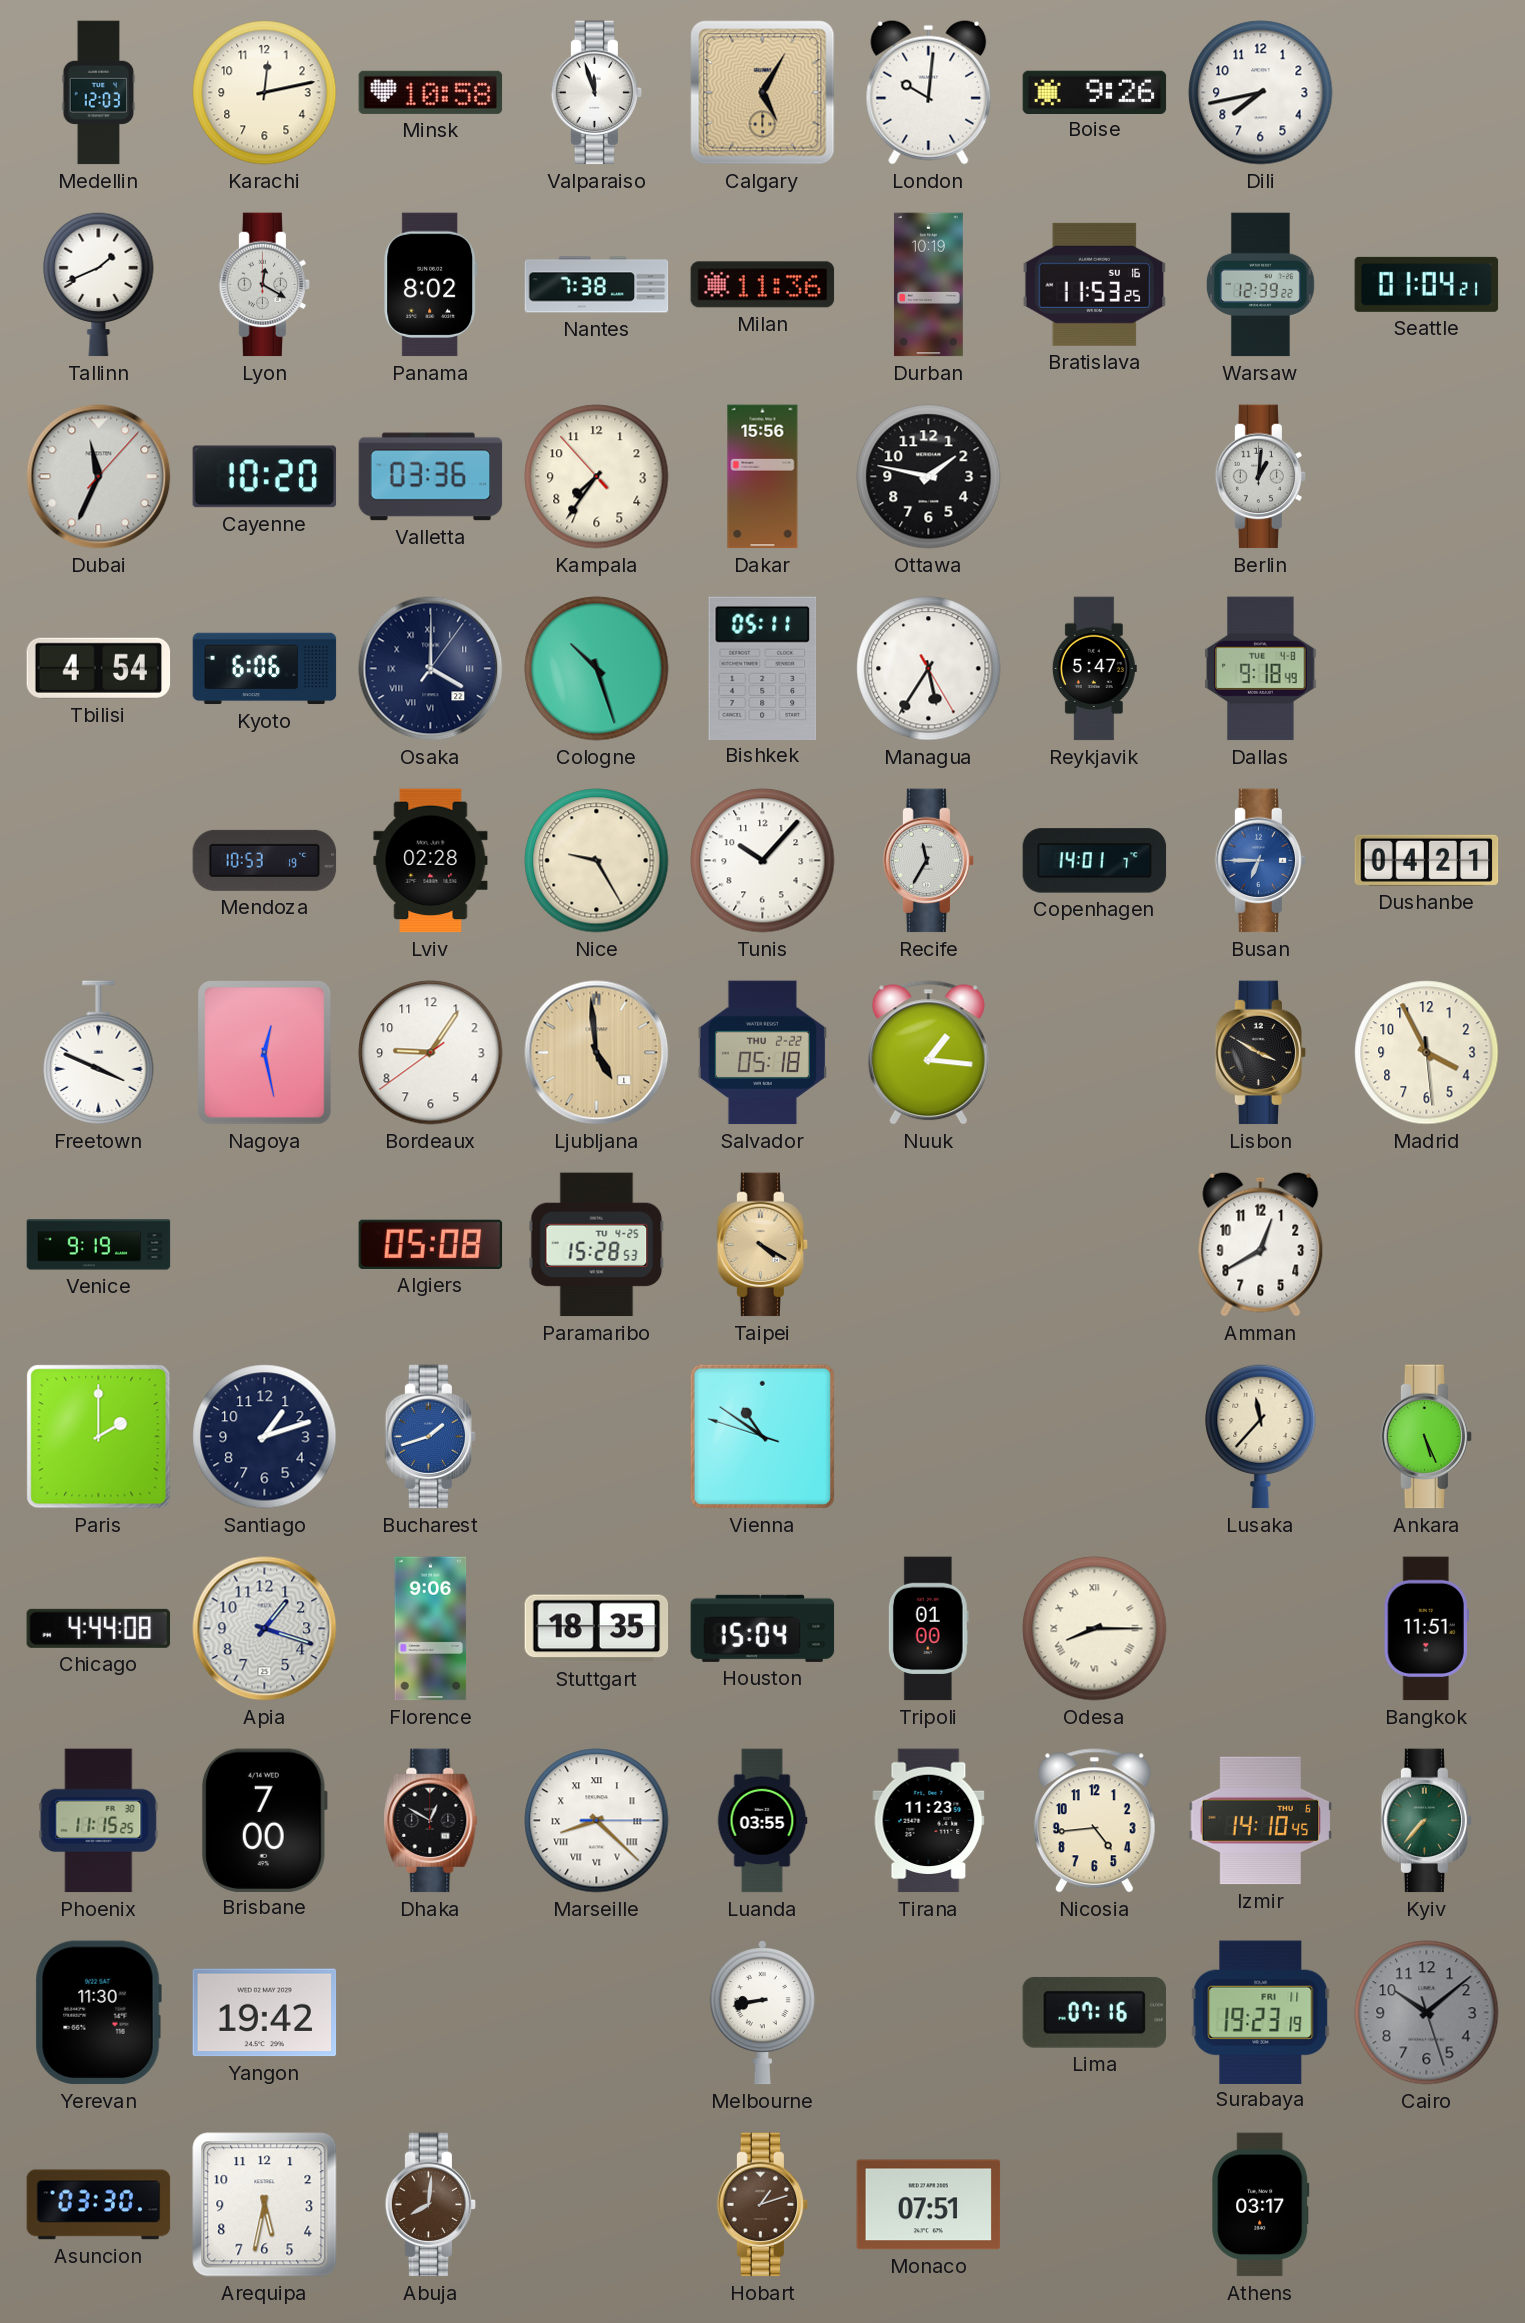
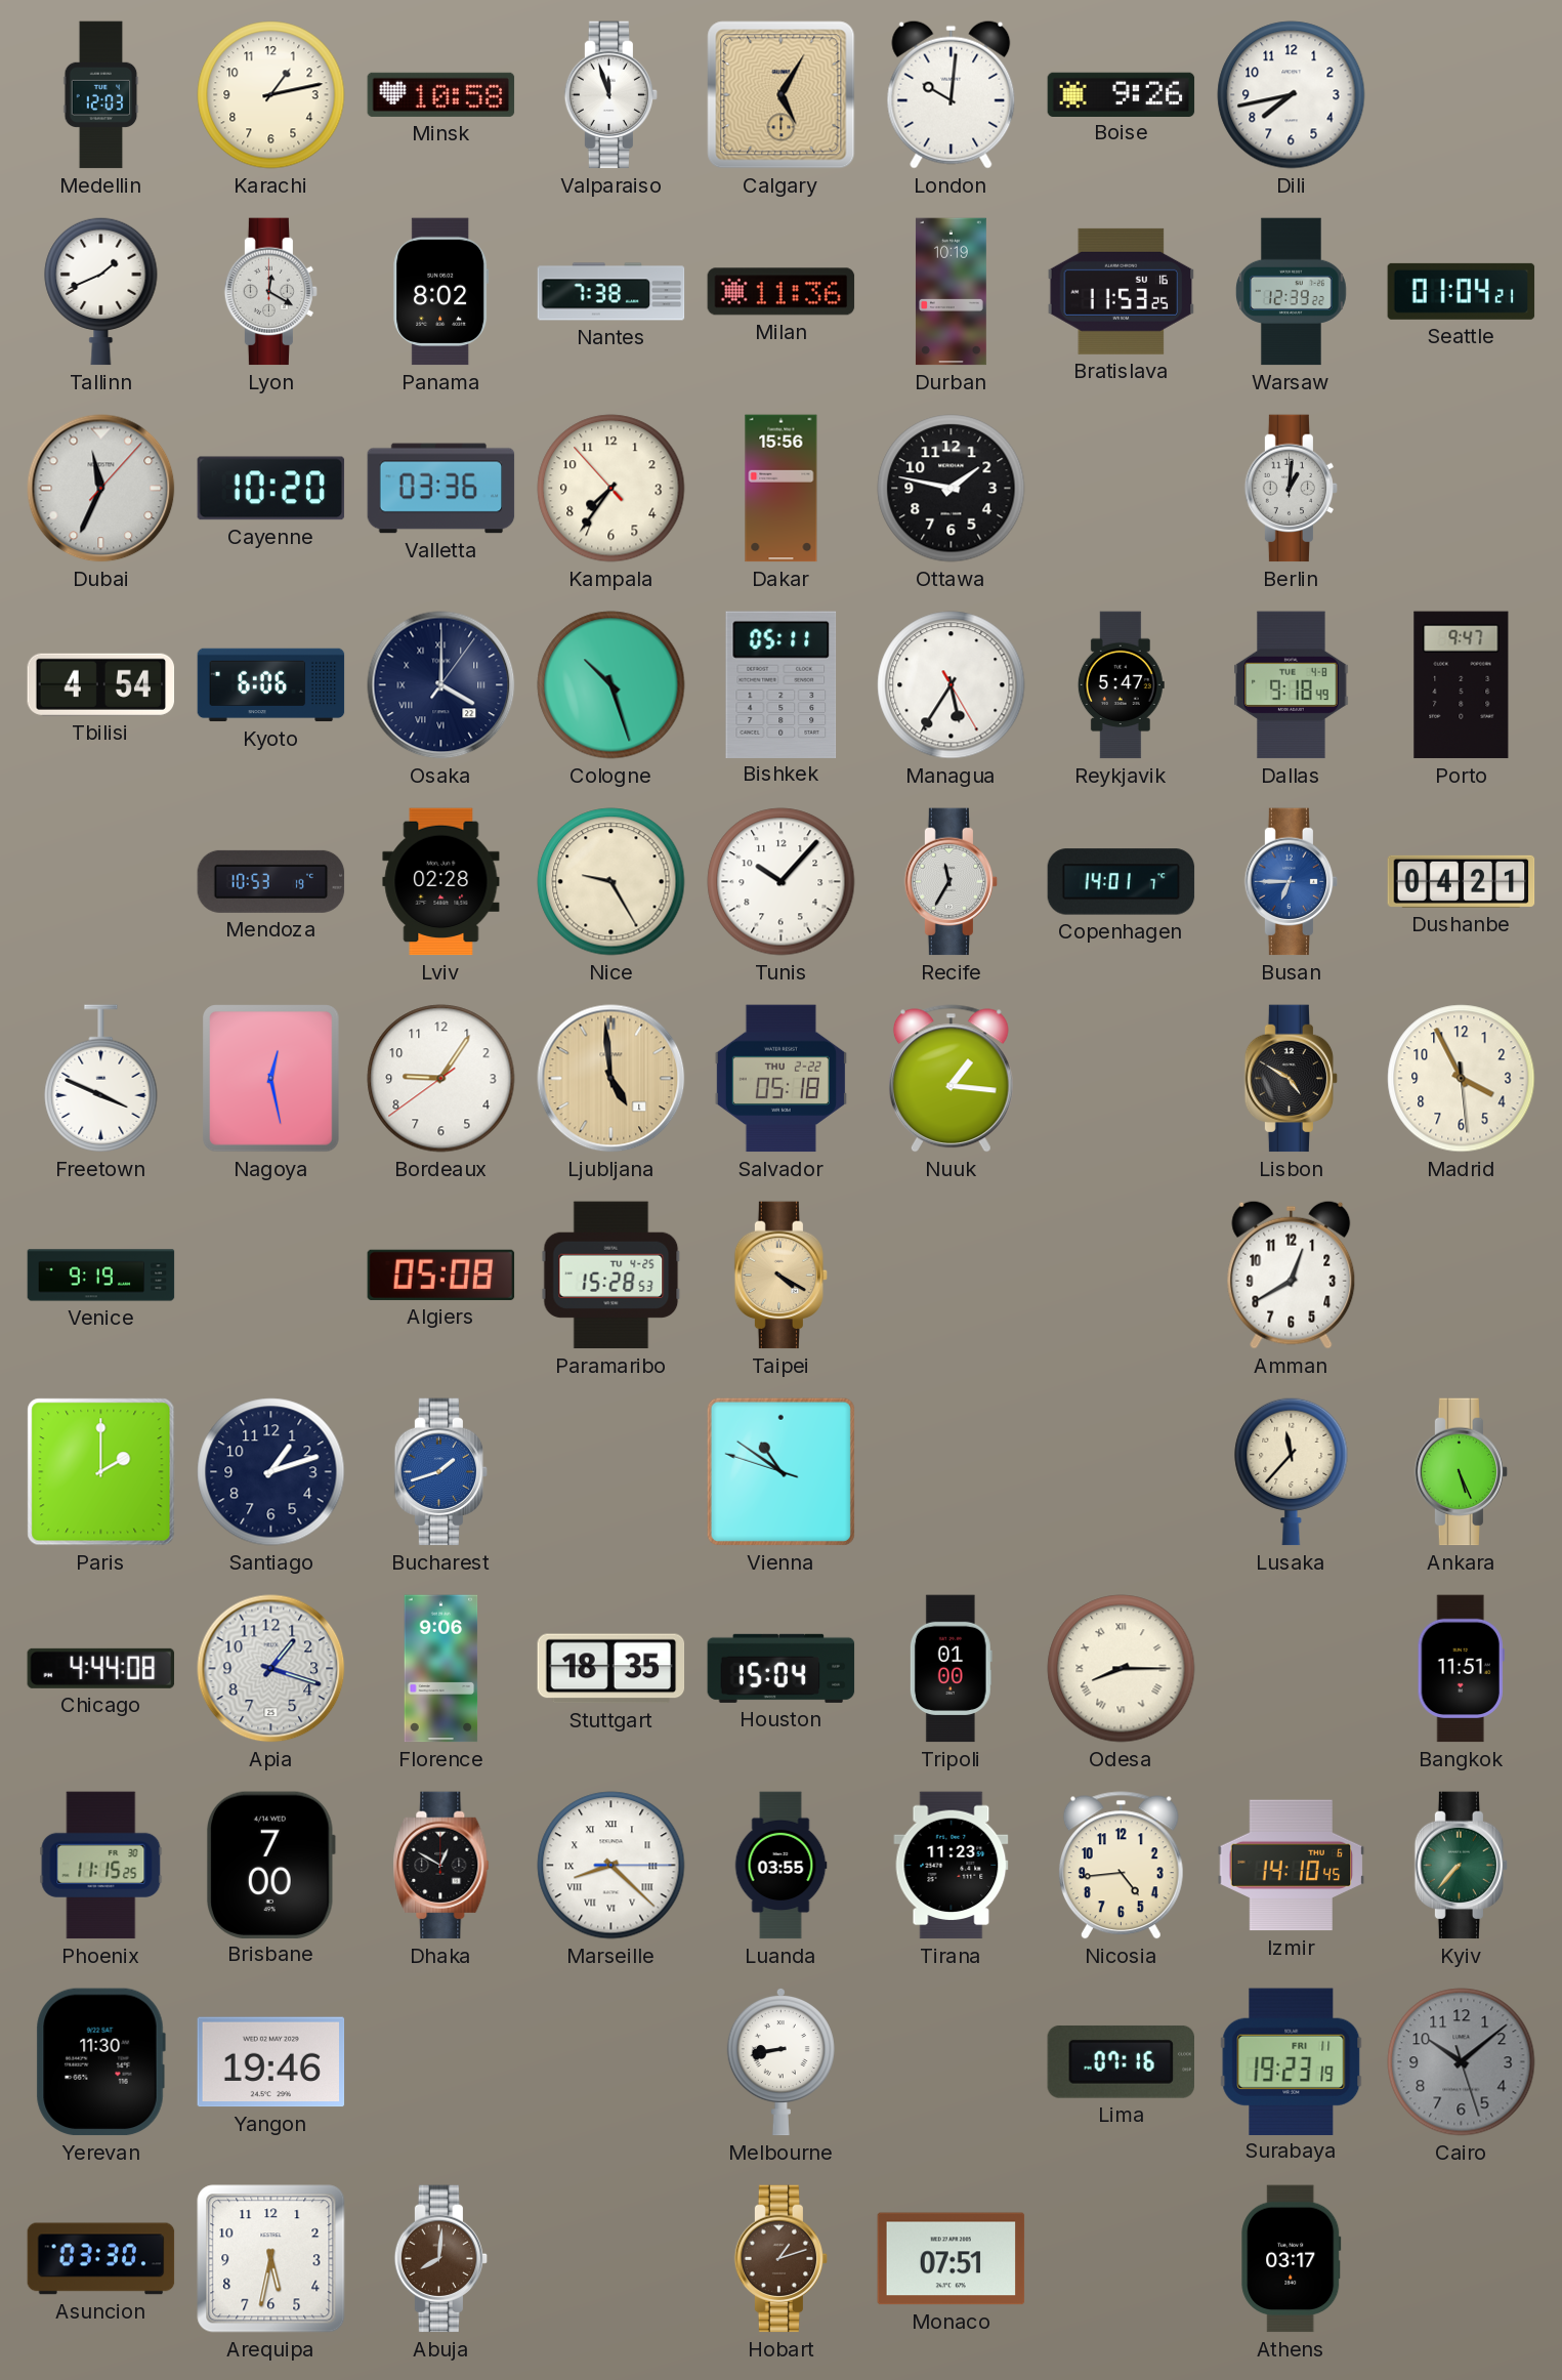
Karachi: 12:13 -> 1:13 (271, 95)
Porto: none -> 9:47 (1462, 685)
Lisbon: 3:50 -> 4:50 (1292, 1079)
Yangon: 19:42 -> 19:46 (271, 2062)
